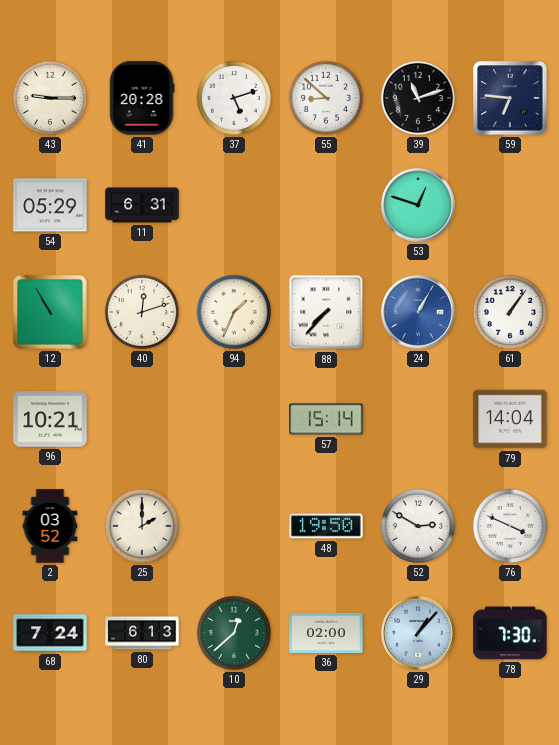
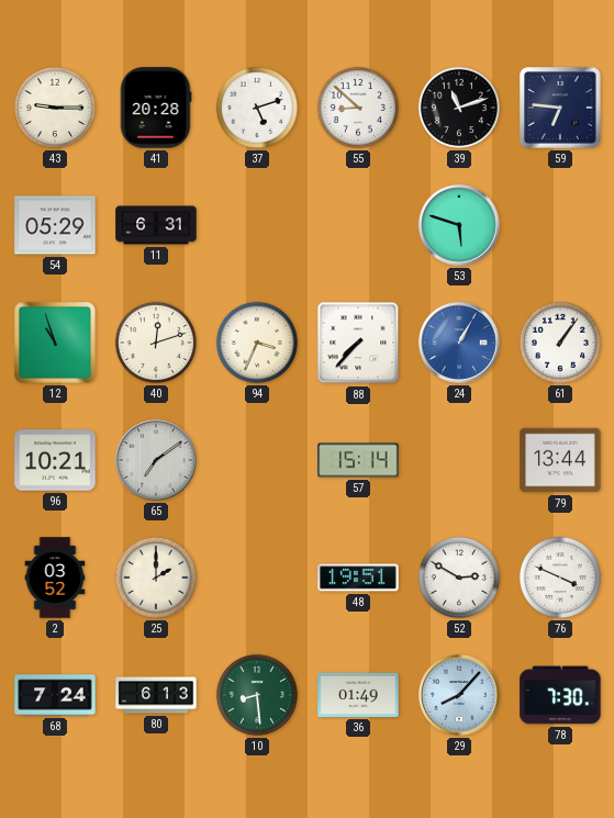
53: 12:48 -> 5:48 (459, 225)
12: 10:55 -> 10:57 (55, 343)
94: 1:34 -> 3:34 (257, 343)
65: none -> 7:09 (156, 460)
79: 14:04 -> 13:44 (560, 460)
48: 19:50 -> 19:51 (358, 578)
10: 12:38 -> 8:29 (257, 695)
36: 02:00 -> 01:49 (358, 695)
29: 1:07 -> 8:07 (459, 695)
